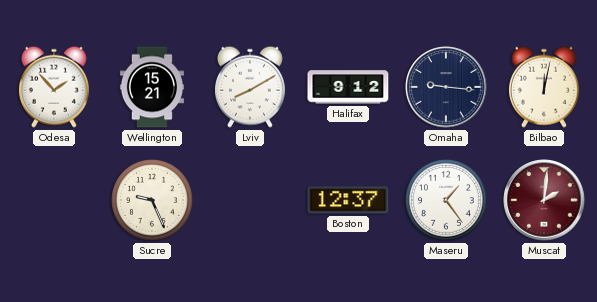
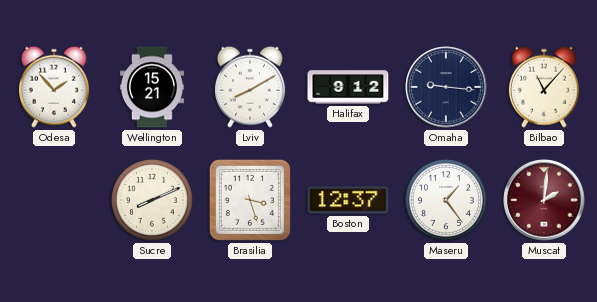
Bilbao: 12:02 -> 11:07 (544, 87)
Sucre: 9:26 -> 8:11 (153, 201)
Brasilia: none -> 3:27 (250, 200)
